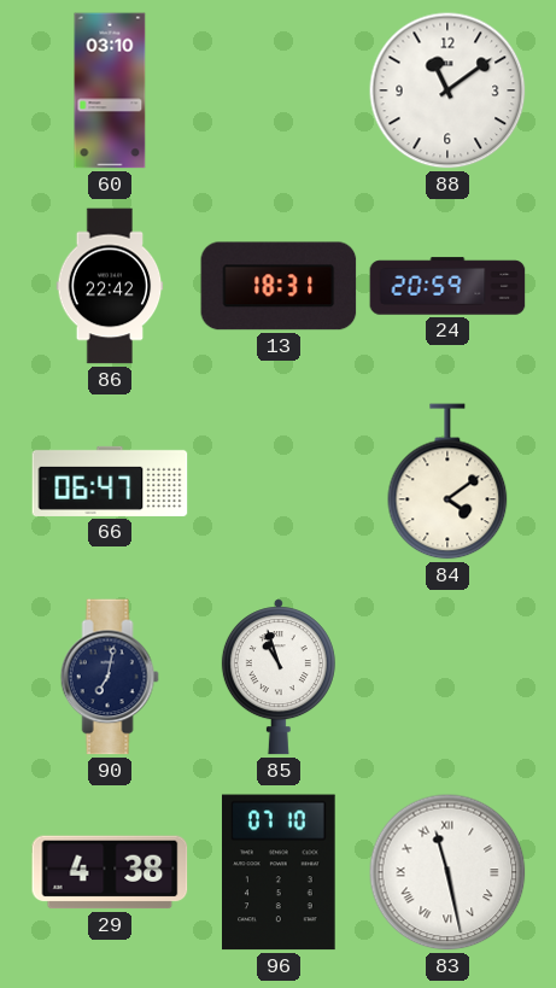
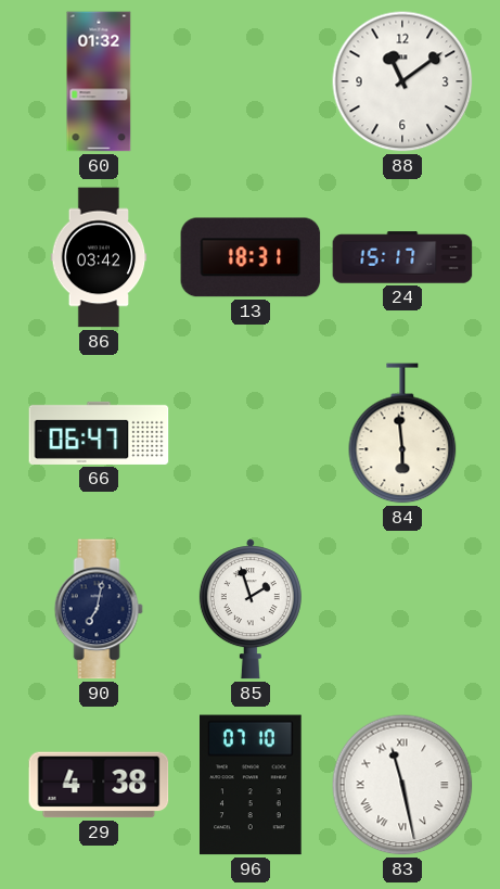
60: 03:10 -> 01:32 (99, 81)
86: 22:42 -> 03:42 (99, 257)
24: 20:59 -> 15:17 (402, 257)
84: 4:09 -> 5:59 (402, 433)
85: 10:57 -> 1:57 (251, 609)
